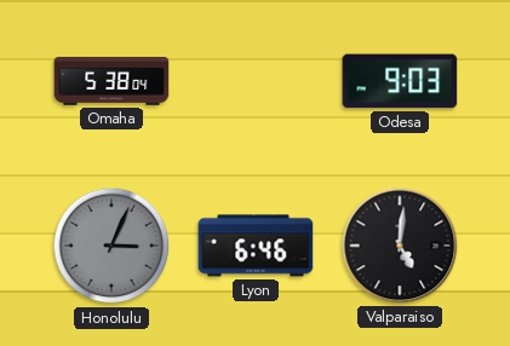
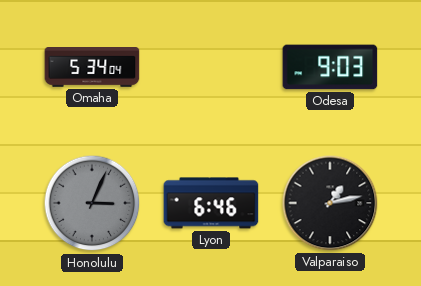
Omaha: 5:38 -> 5:34 (92, 68)
Valparaiso: 5:01 -> 1:13 (330, 203)
